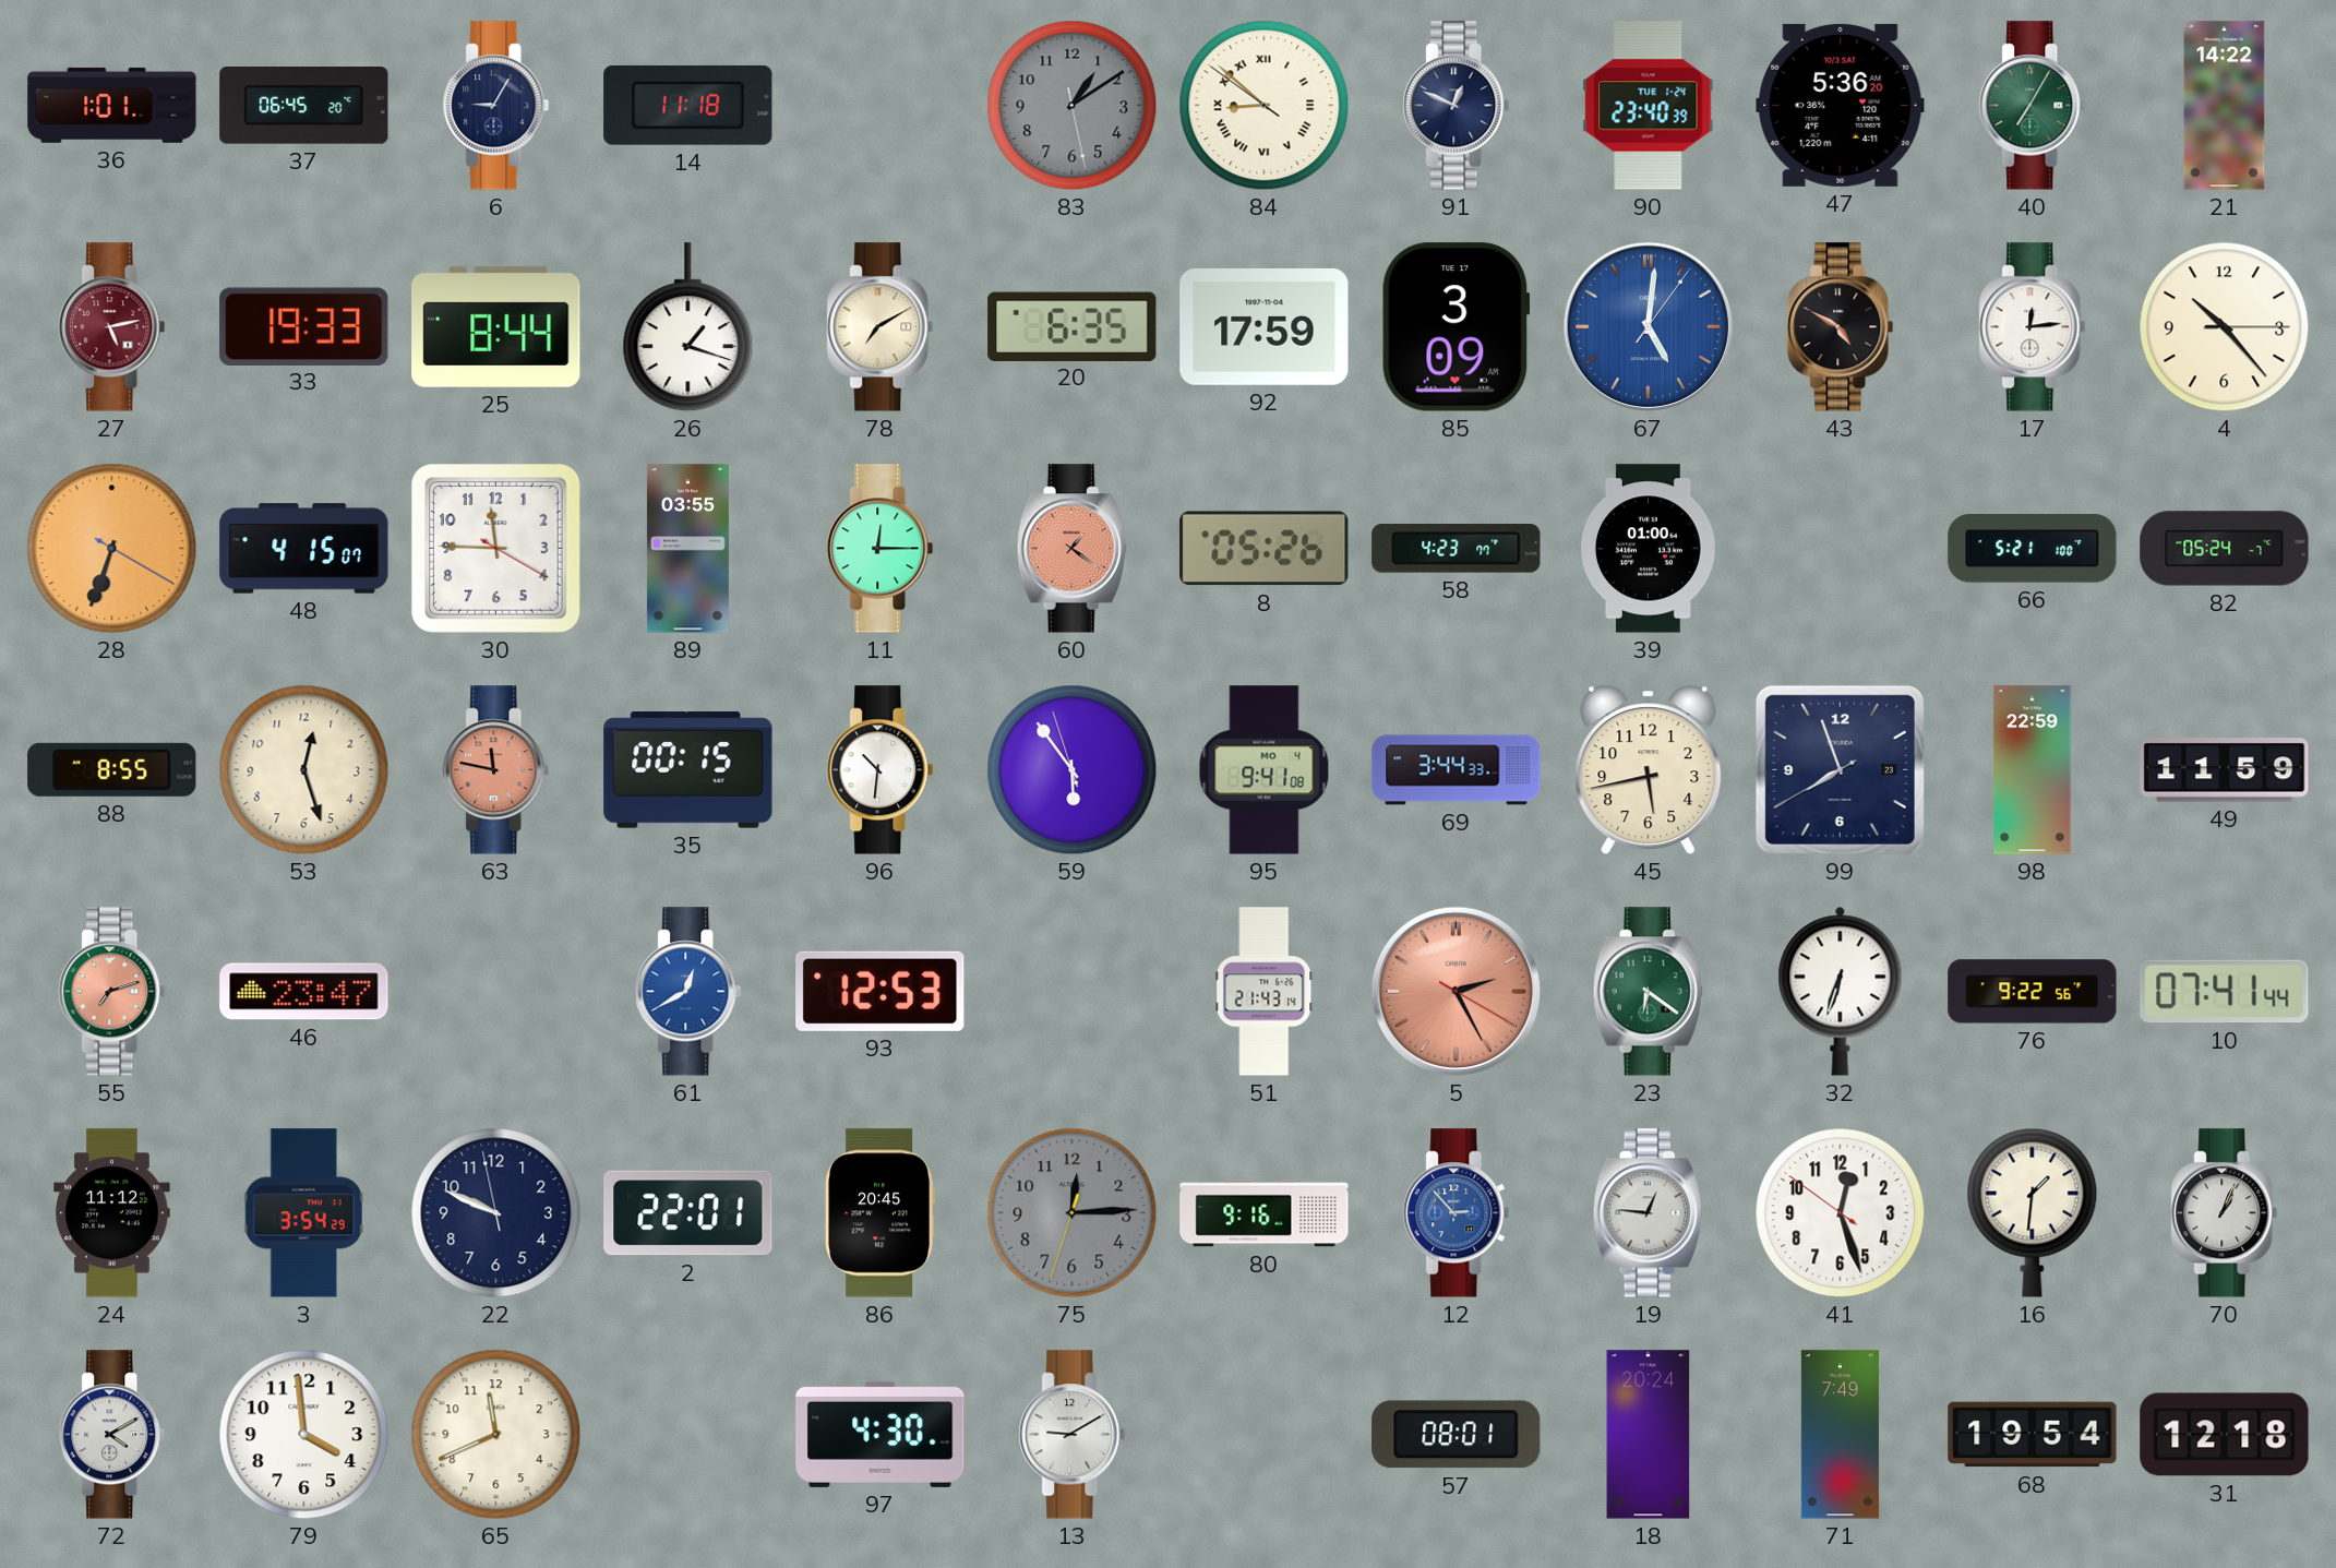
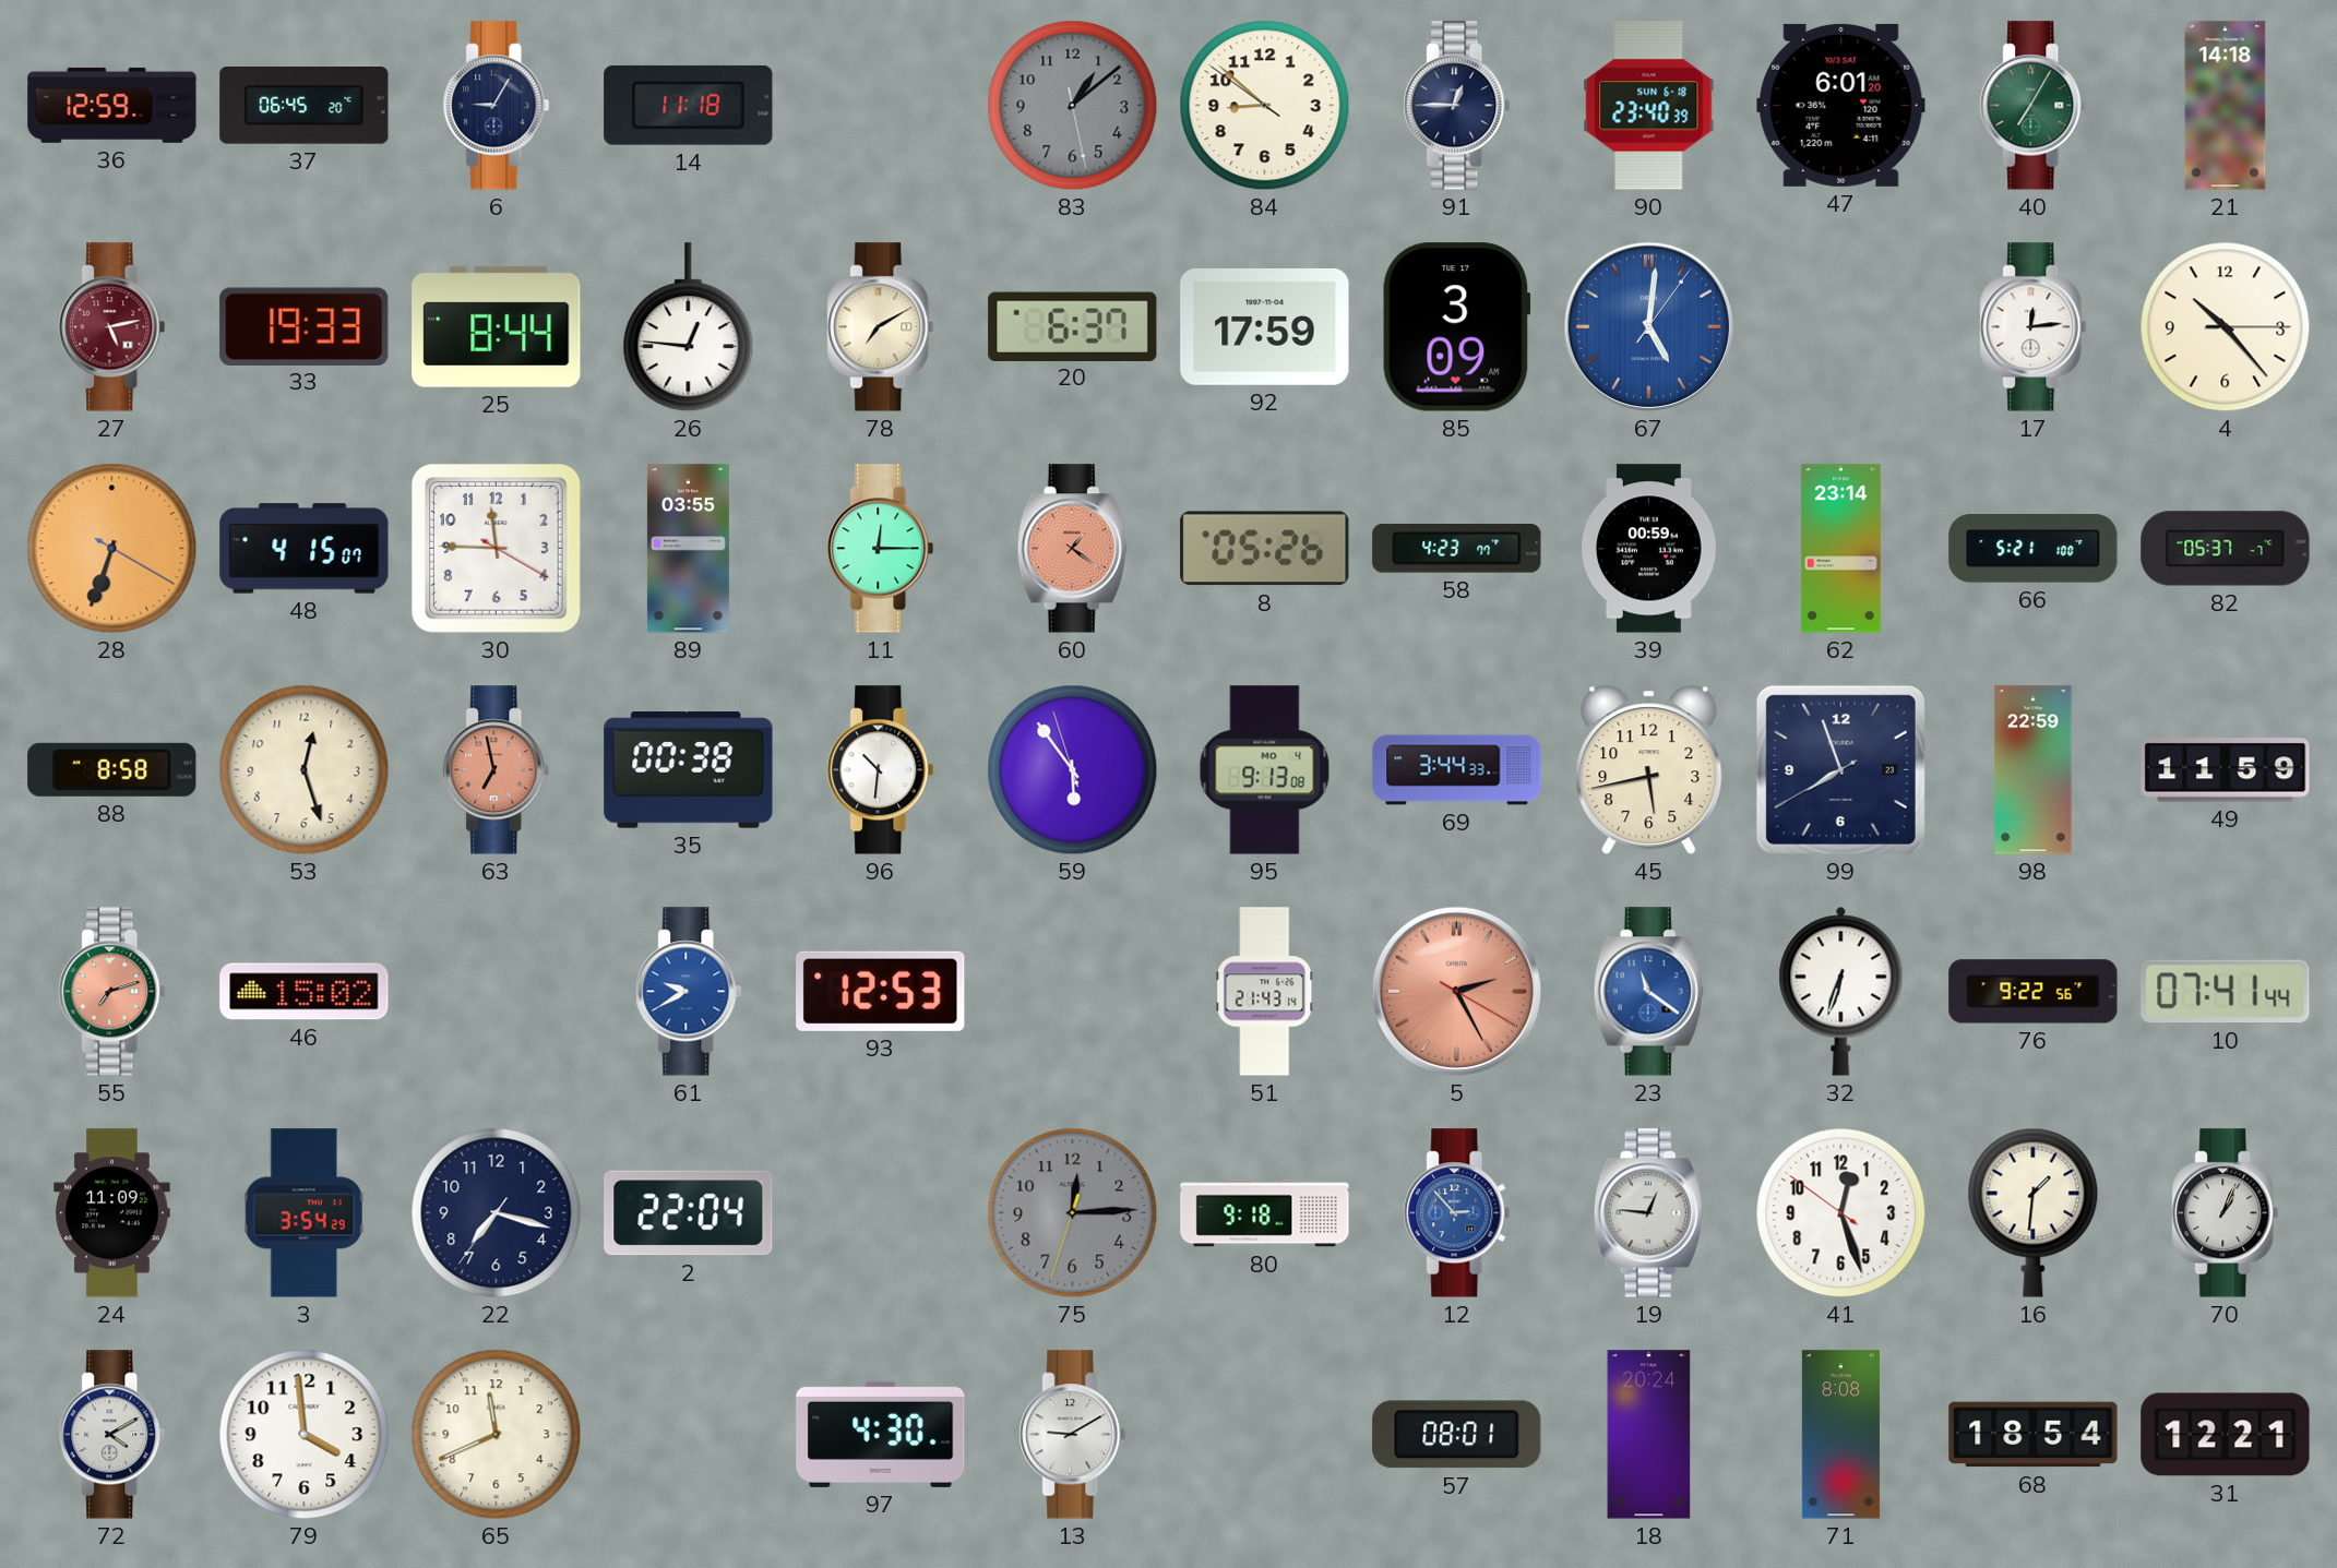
36: 1:01 -> 12:59 (112, 105)
83: 1:09 -> 1:08 (1073, 106)
84 numerals: Roman -> Arabic (1265, 106)
91: 12:49 -> 12:45 (1457, 106)
90 date: TUE 1-24 -> SUN 6-18 (1649, 106)
47: 5:36 -> 6:01 (1841, 105)
21: 14:22 -> 14:18 (2226, 106)
26: 1:18 -> 12:46 (689, 327)
20: 6:35 -> 6:37 (1073, 326)
43: 4:50 -> none (1841, 327)
39: 01:00 -> 00:59 (1649, 549)
62: none -> 23:14 (1840, 549)
82: 05:24 -> 05:37 (2226, 549)
88: 8:55 -> 8:58 (112, 769)
63: 11:47 -> 6:58 (497, 770)
35: 00:15 -> 00:38 (689, 770)
95: 9:41 -> 9:13 (1265, 770)
46: 23:47 -> 15:02 (305, 992)
61: 12:40 -> 9:40 (689, 992)
23: 6:21 -> 11:21 (1648, 992)
23 dial: green -> blue (1648, 992)
24: 11:12 -> 11:09 (112, 1213)
22: 9:48 -> 7:17 (497, 1213)
2: 22:01 -> 22:04 (689, 1213)
86: 20:45 -> none (879, 1213)
80: 9:16 -> 9:18 (1265, 1213)
71: 7:49 -> 8:08 (1840, 1435)
68: 19:54 -> 18:54 (2034, 1435)
31: 12:18 -> 12:21 (2226, 1435)
